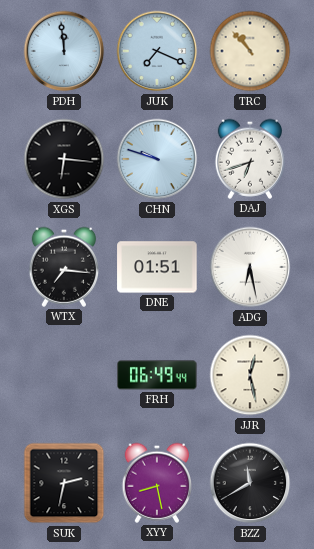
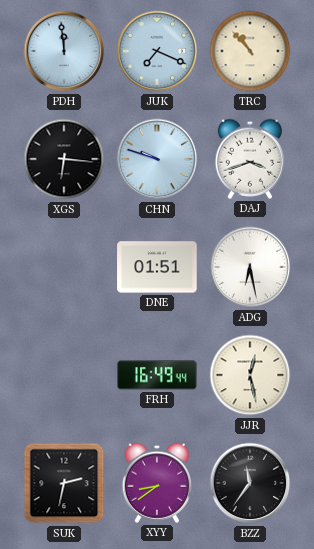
DAJ: 6:42 -> 3:42 (249, 159)
WTX: 7:16 -> none (63, 267)
FRH: 06:49 -> 16:49 (157, 375)
XYY: 8:28 -> 8:39 (156, 483)
BZZ: 11:40 -> 11:36 (250, 483)
